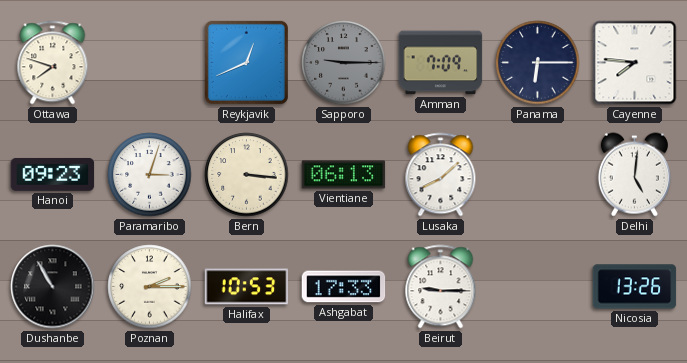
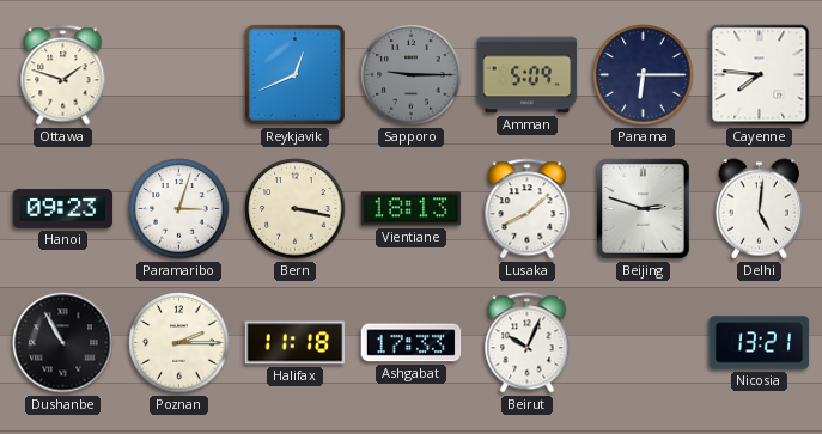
Ottawa: 7:48 -> 1:48 (63, 75)
Amman: 7:09 -> 5:09 (528, 75)
Bern: 3:16 -> 3:17 (296, 209)
Vientiane: 06:13 -> 18:13 (412, 209)
Beijing: none -> 2:48 (644, 209)
Halifax: 10:53 -> 11:18 (296, 343)
Beirut: 9:15 -> 10:04 (528, 343)
Nicosia: 13:26 -> 13:21 (760, 343)
